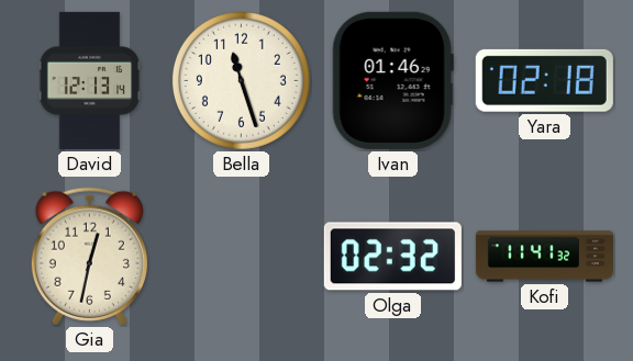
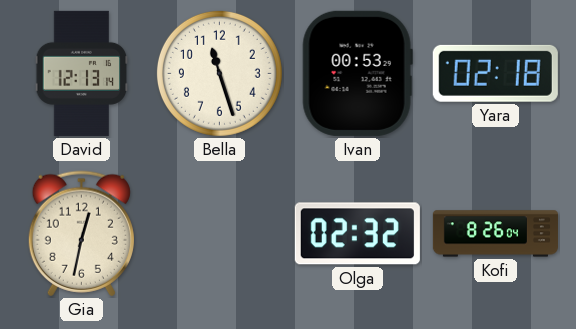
Ivan: 01:46 -> 00:53 (357, 73)
Kofi: 11:41 -> 8:26 (495, 234)
